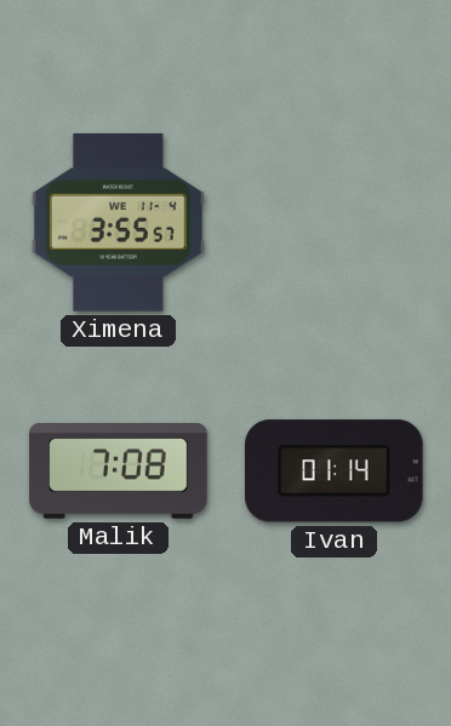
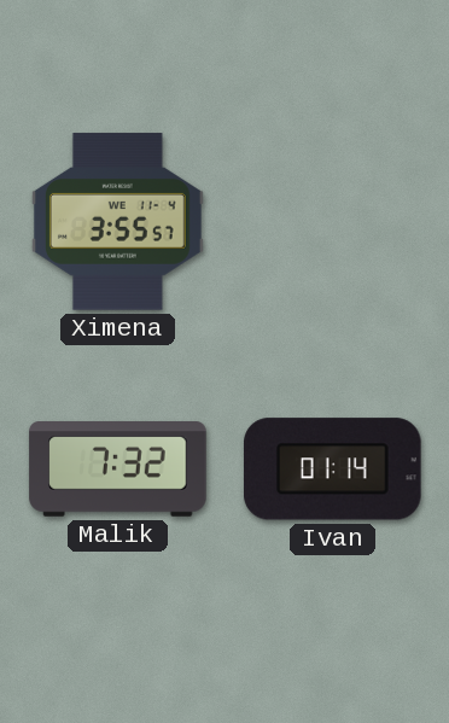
Malik: 7:08 -> 7:32 (118, 470)
